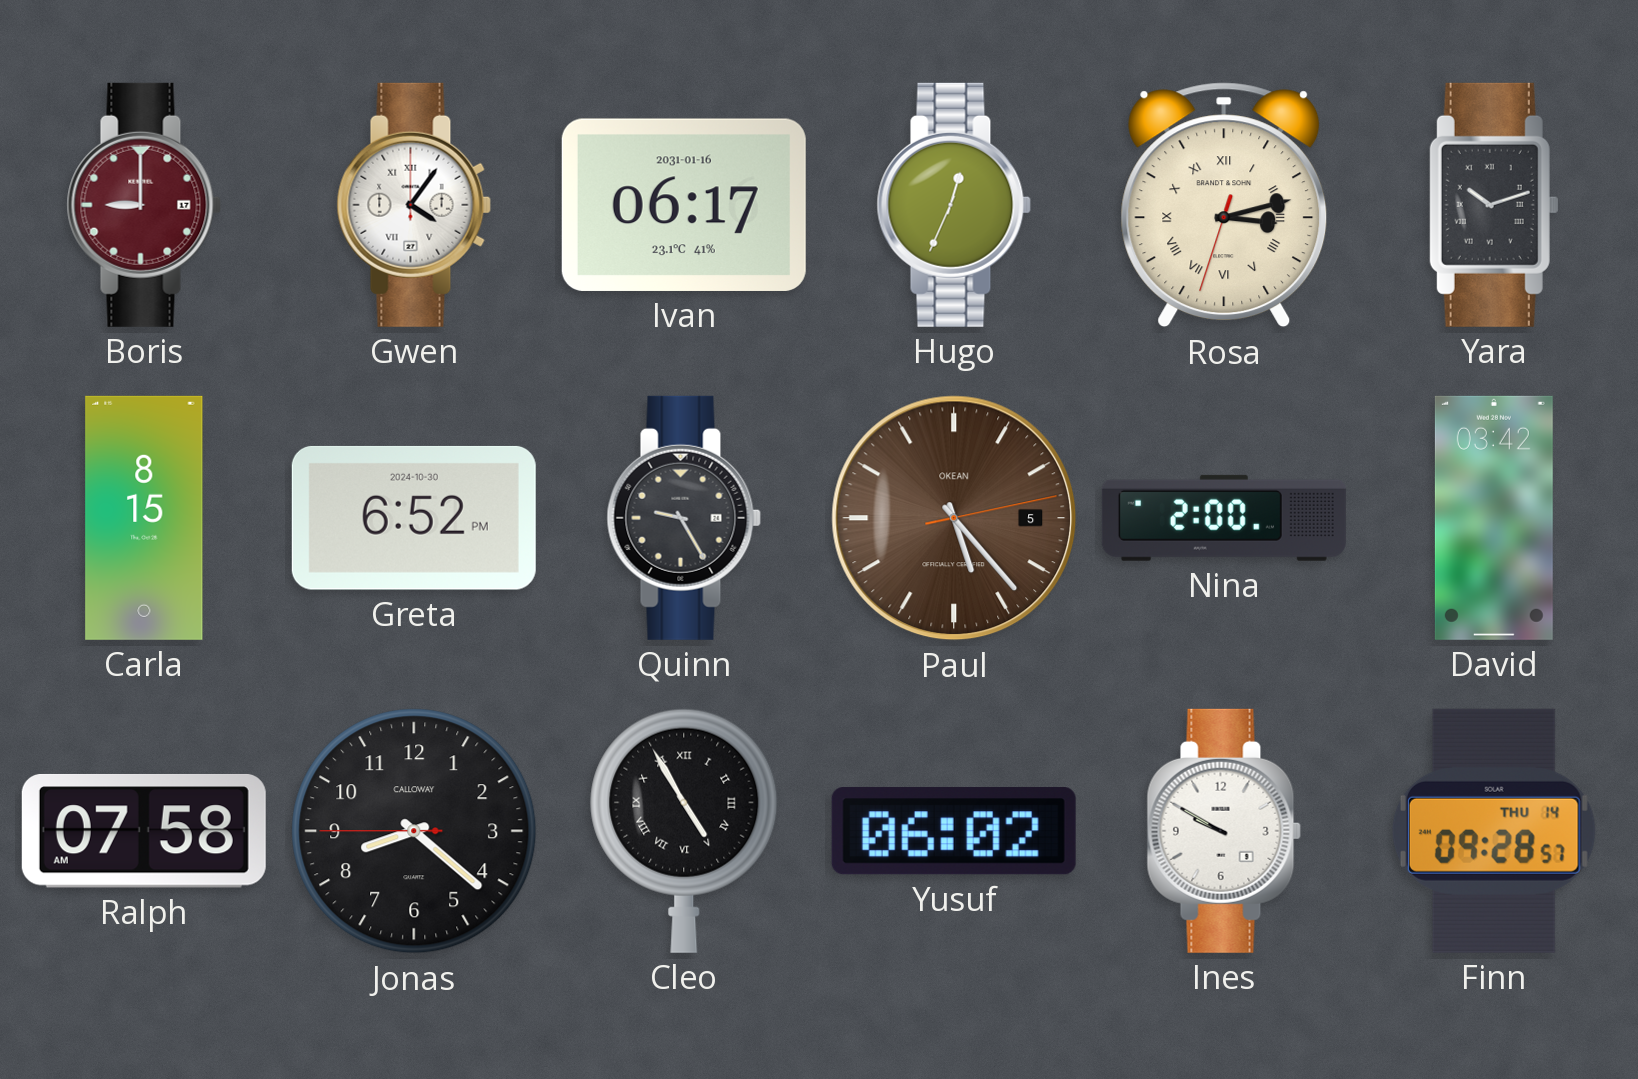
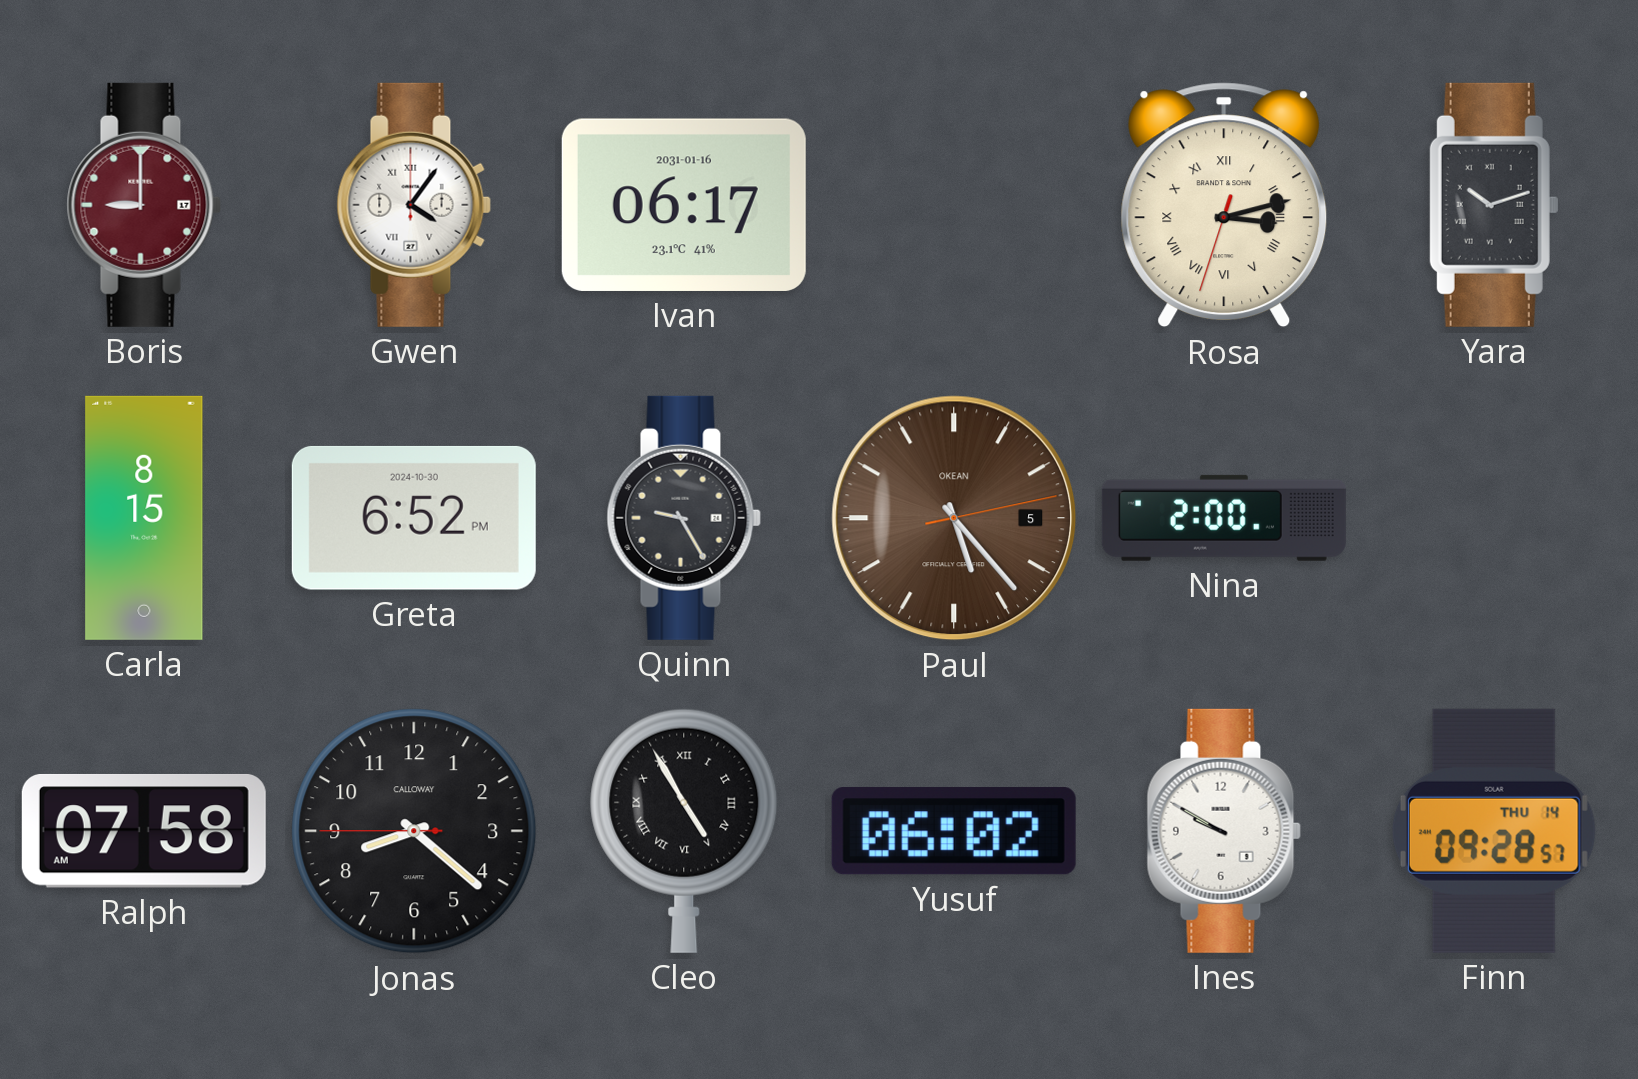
Hugo: 12:34 -> none (954, 205)
David: 03:42 -> none (1494, 518)
